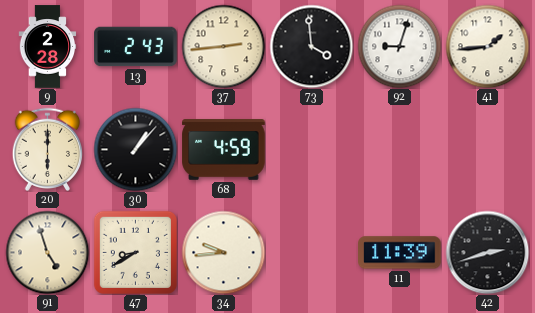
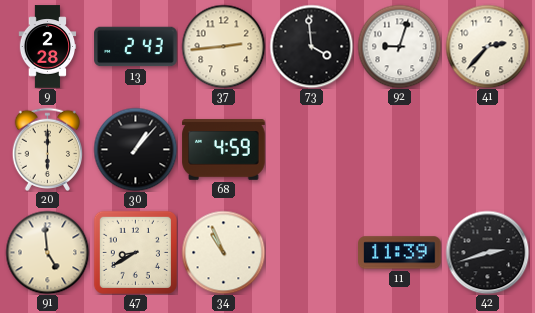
41: 1:44 -> 2:37 (487, 46)
91: 4:57 -> 4:59 (47, 252)
34: 9:44 -> 10:56 (223, 252)
